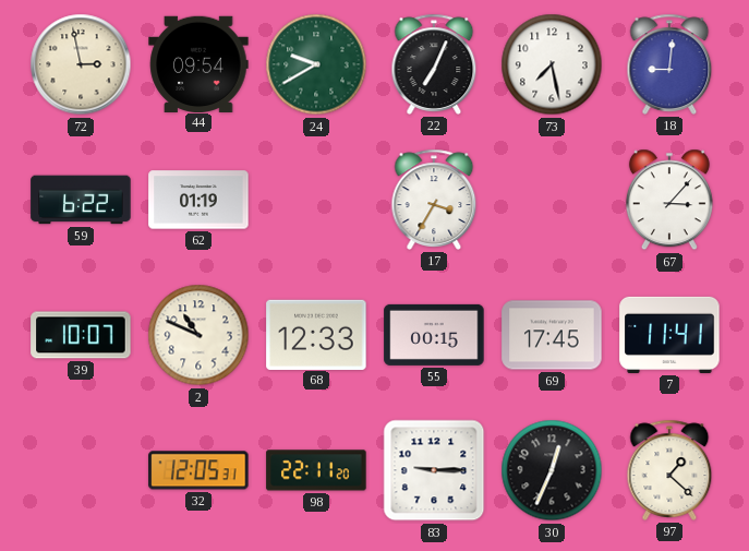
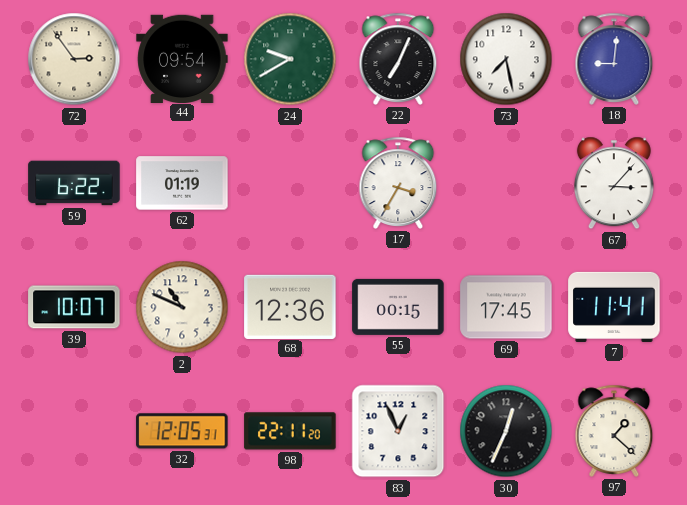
72: 2:58 -> 2:54 (74, 59)
68: 12:33 -> 12:36 (290, 306)
83: 9:15 -> 12:56 (398, 431)
